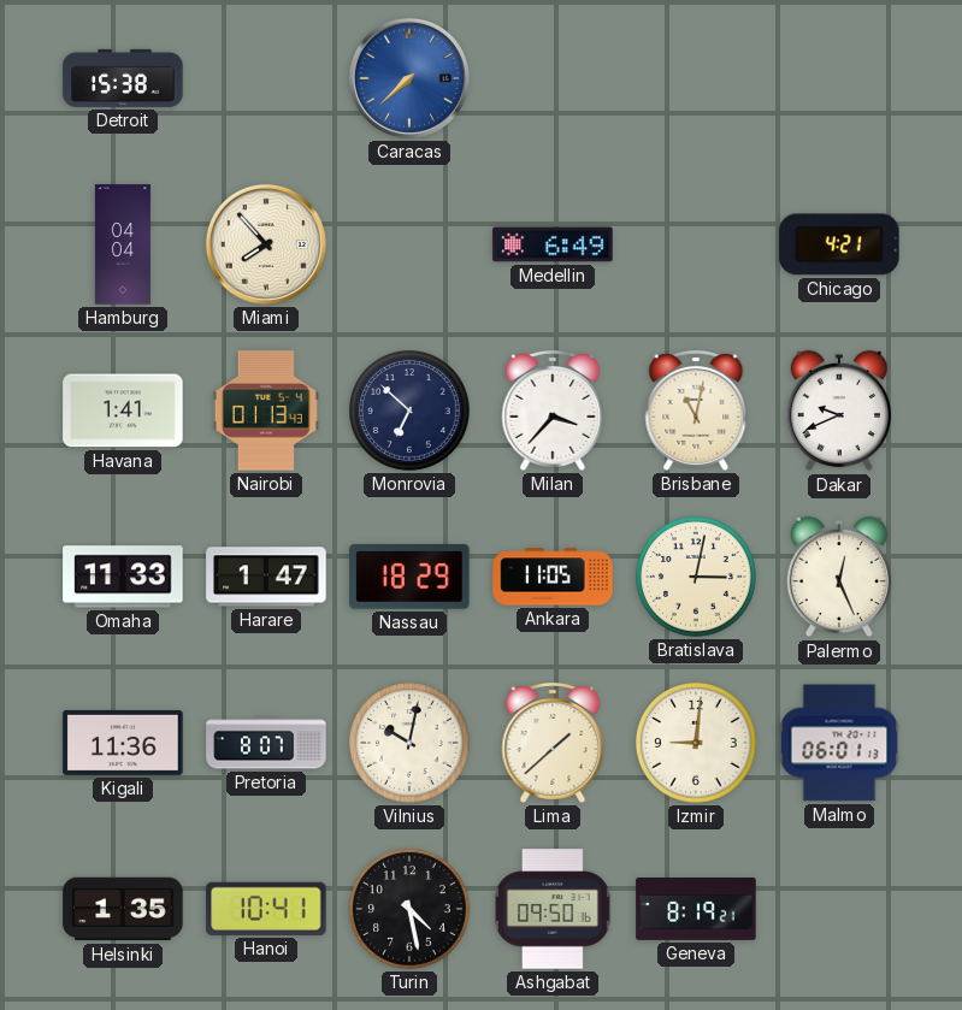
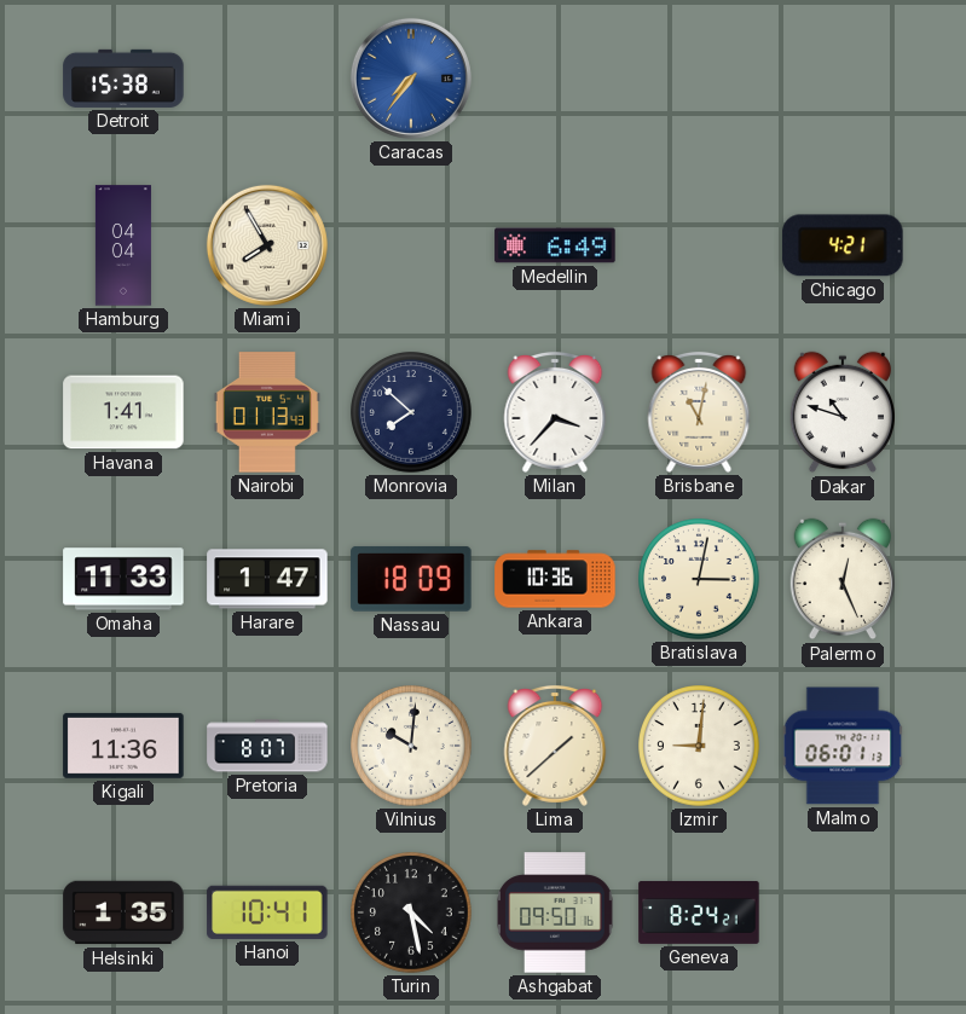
Caracas: 7:38 -> 7:36 (411, 79)
Miami: 7:53 -> 7:55 (267, 245)
Monrovia: 6:52 -> 7:52 (412, 413)
Dakar: 9:41 -> 10:48 (841, 412)
Nassau: 18:29 -> 18:09 (411, 579)
Ankara: 11:05 -> 10:36 (555, 579)
Vilnius: 10:02 -> 10:01 (412, 747)
Geneva: 8:19 -> 8:24 (699, 912)
